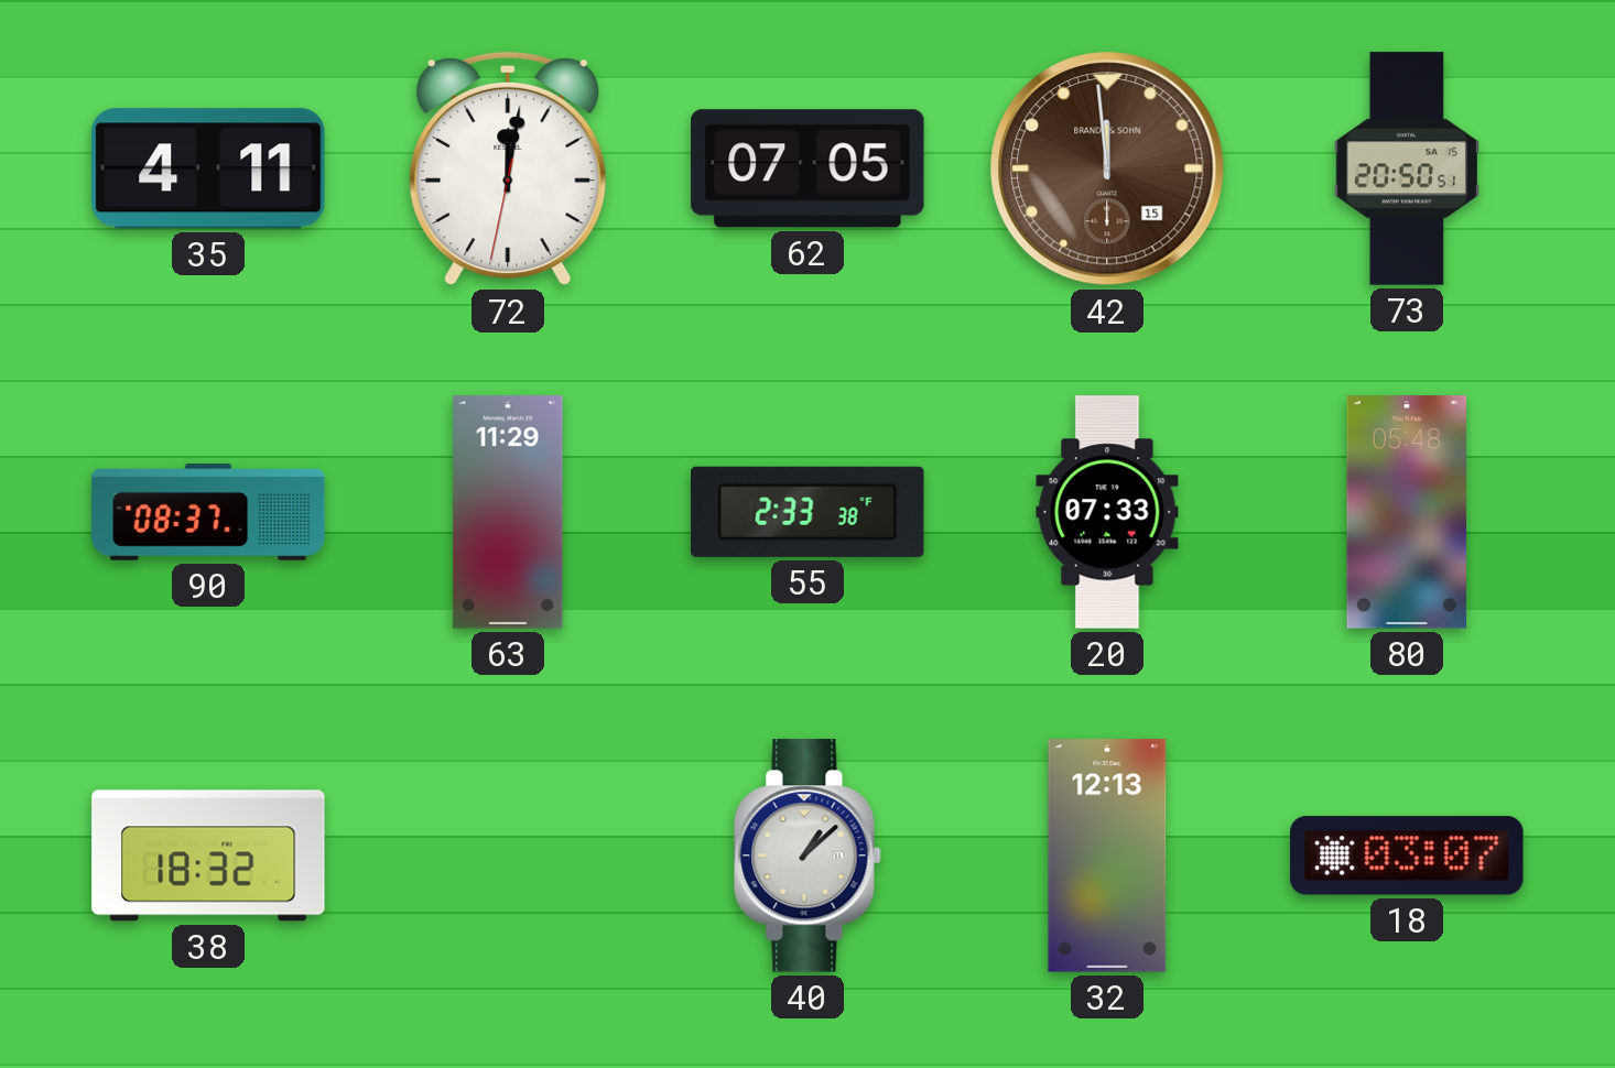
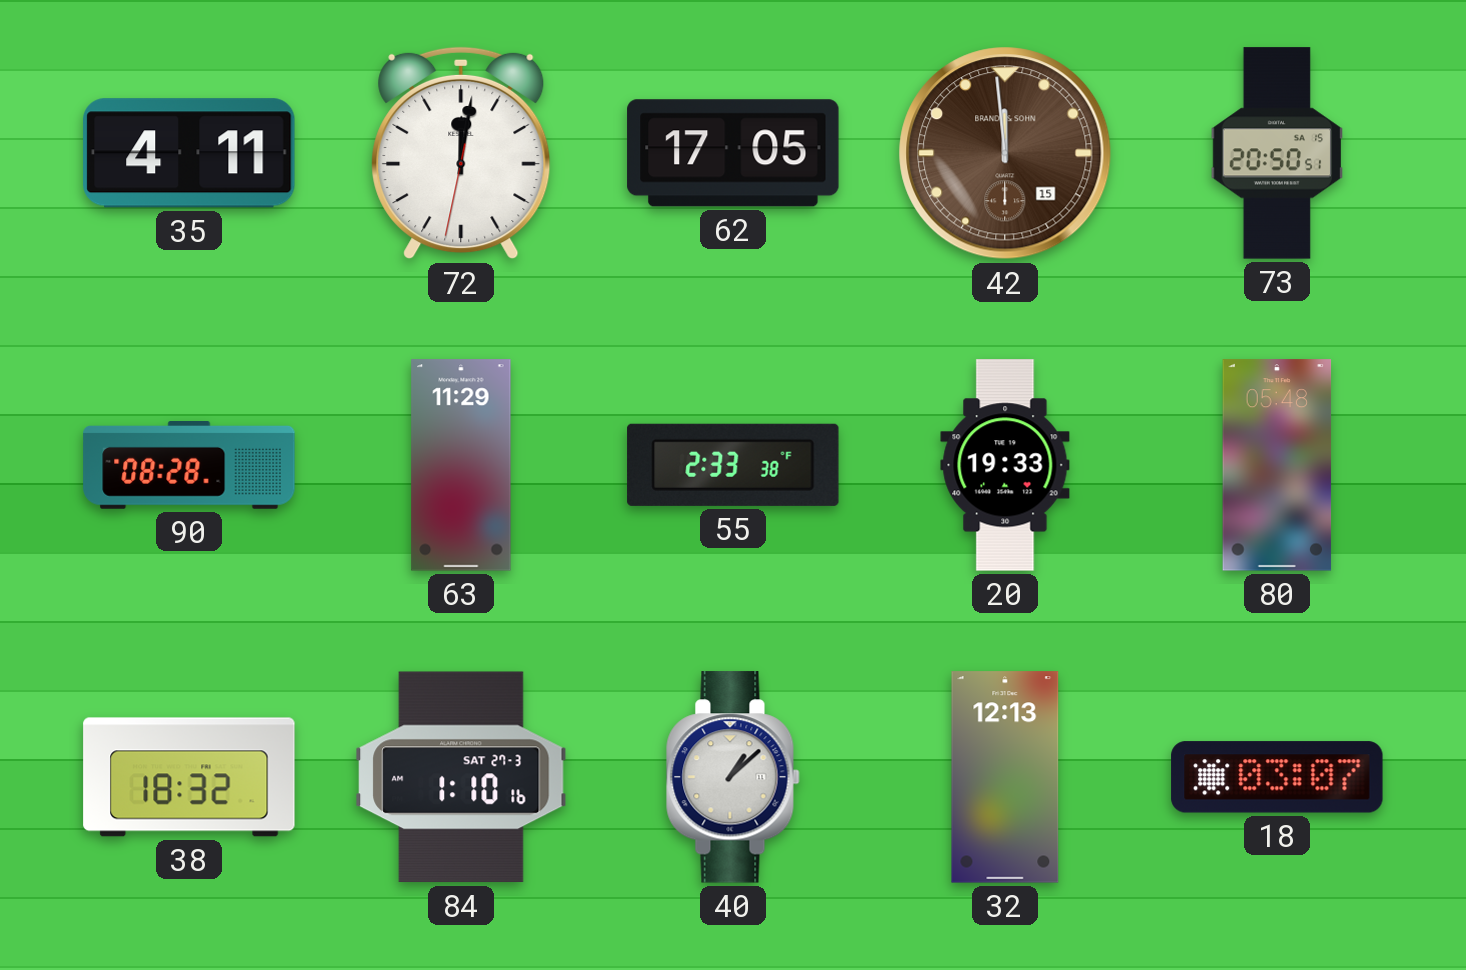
62: 07:05 -> 17:05 (733, 153)
90: 08:37 -> 08:28 (189, 466)
20: 07:33 -> 19:33 (1005, 465)
84: none -> 1:10 (461, 777)
